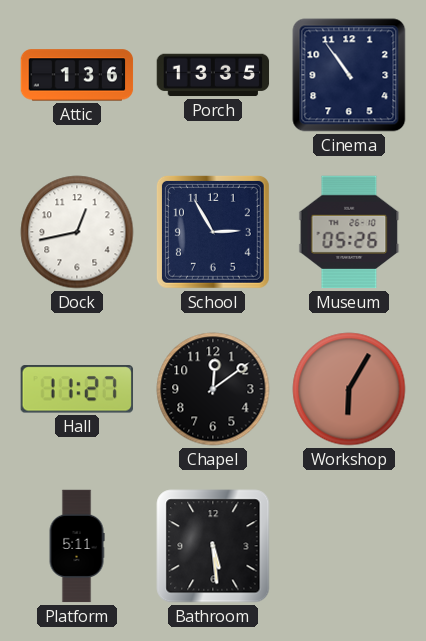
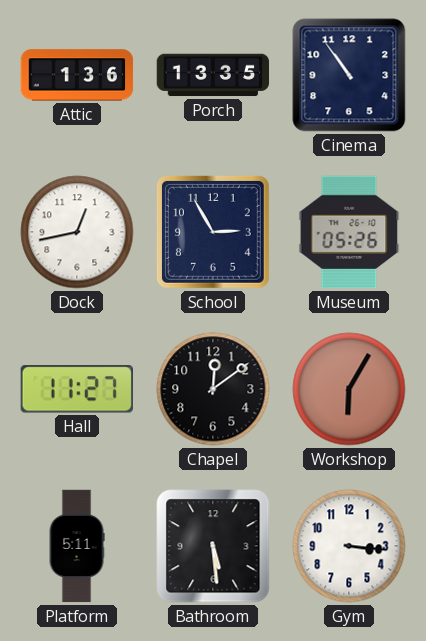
Gym: none -> 3:16 (349, 546)
